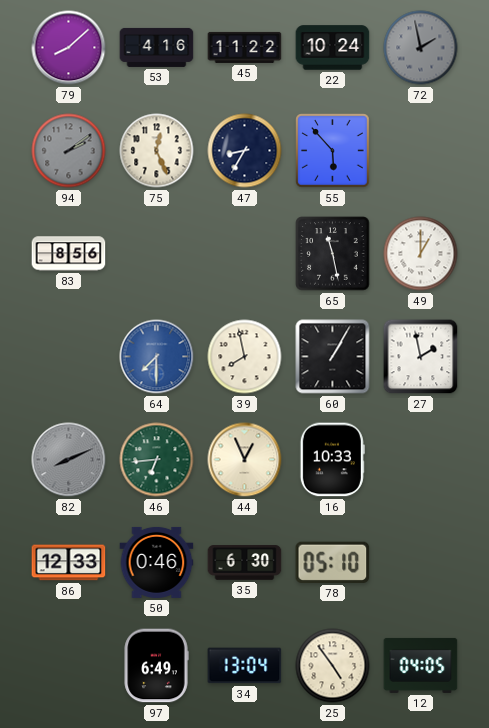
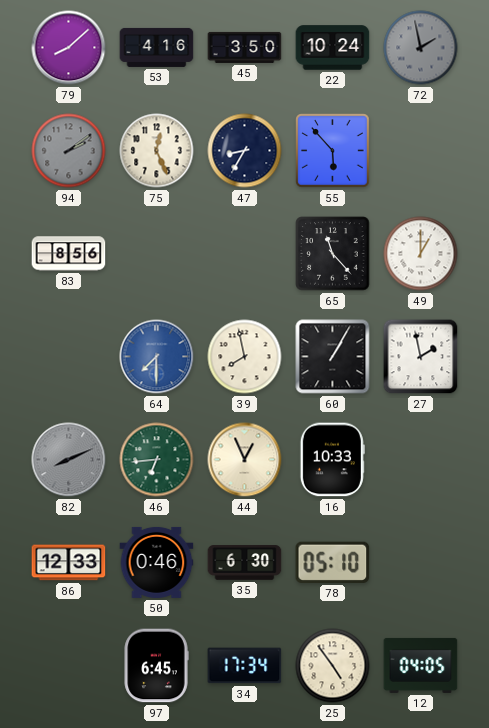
45: 11:22 -> 3:50 (245, 47)
65: 11:28 -> 11:23 (333, 254)
97: 6:49 -> 6:45 (156, 666)
34: 13:04 -> 17:34 (245, 666)
